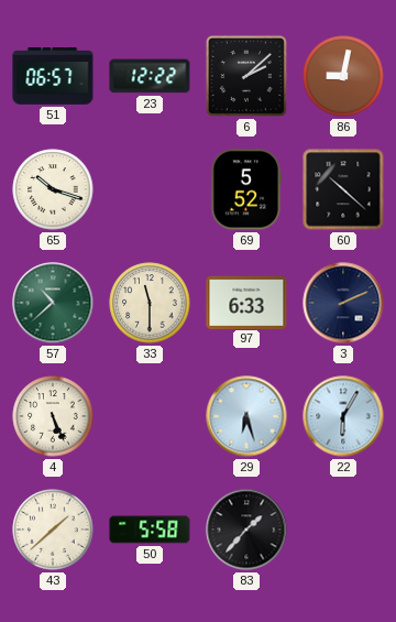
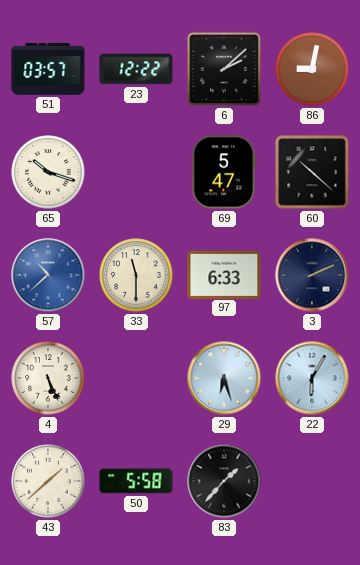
51: 06:57 -> 03:57 (48, 70)
69: 5:52 -> 5:47 (224, 172)
57 dial: green -> blue (48, 275)
